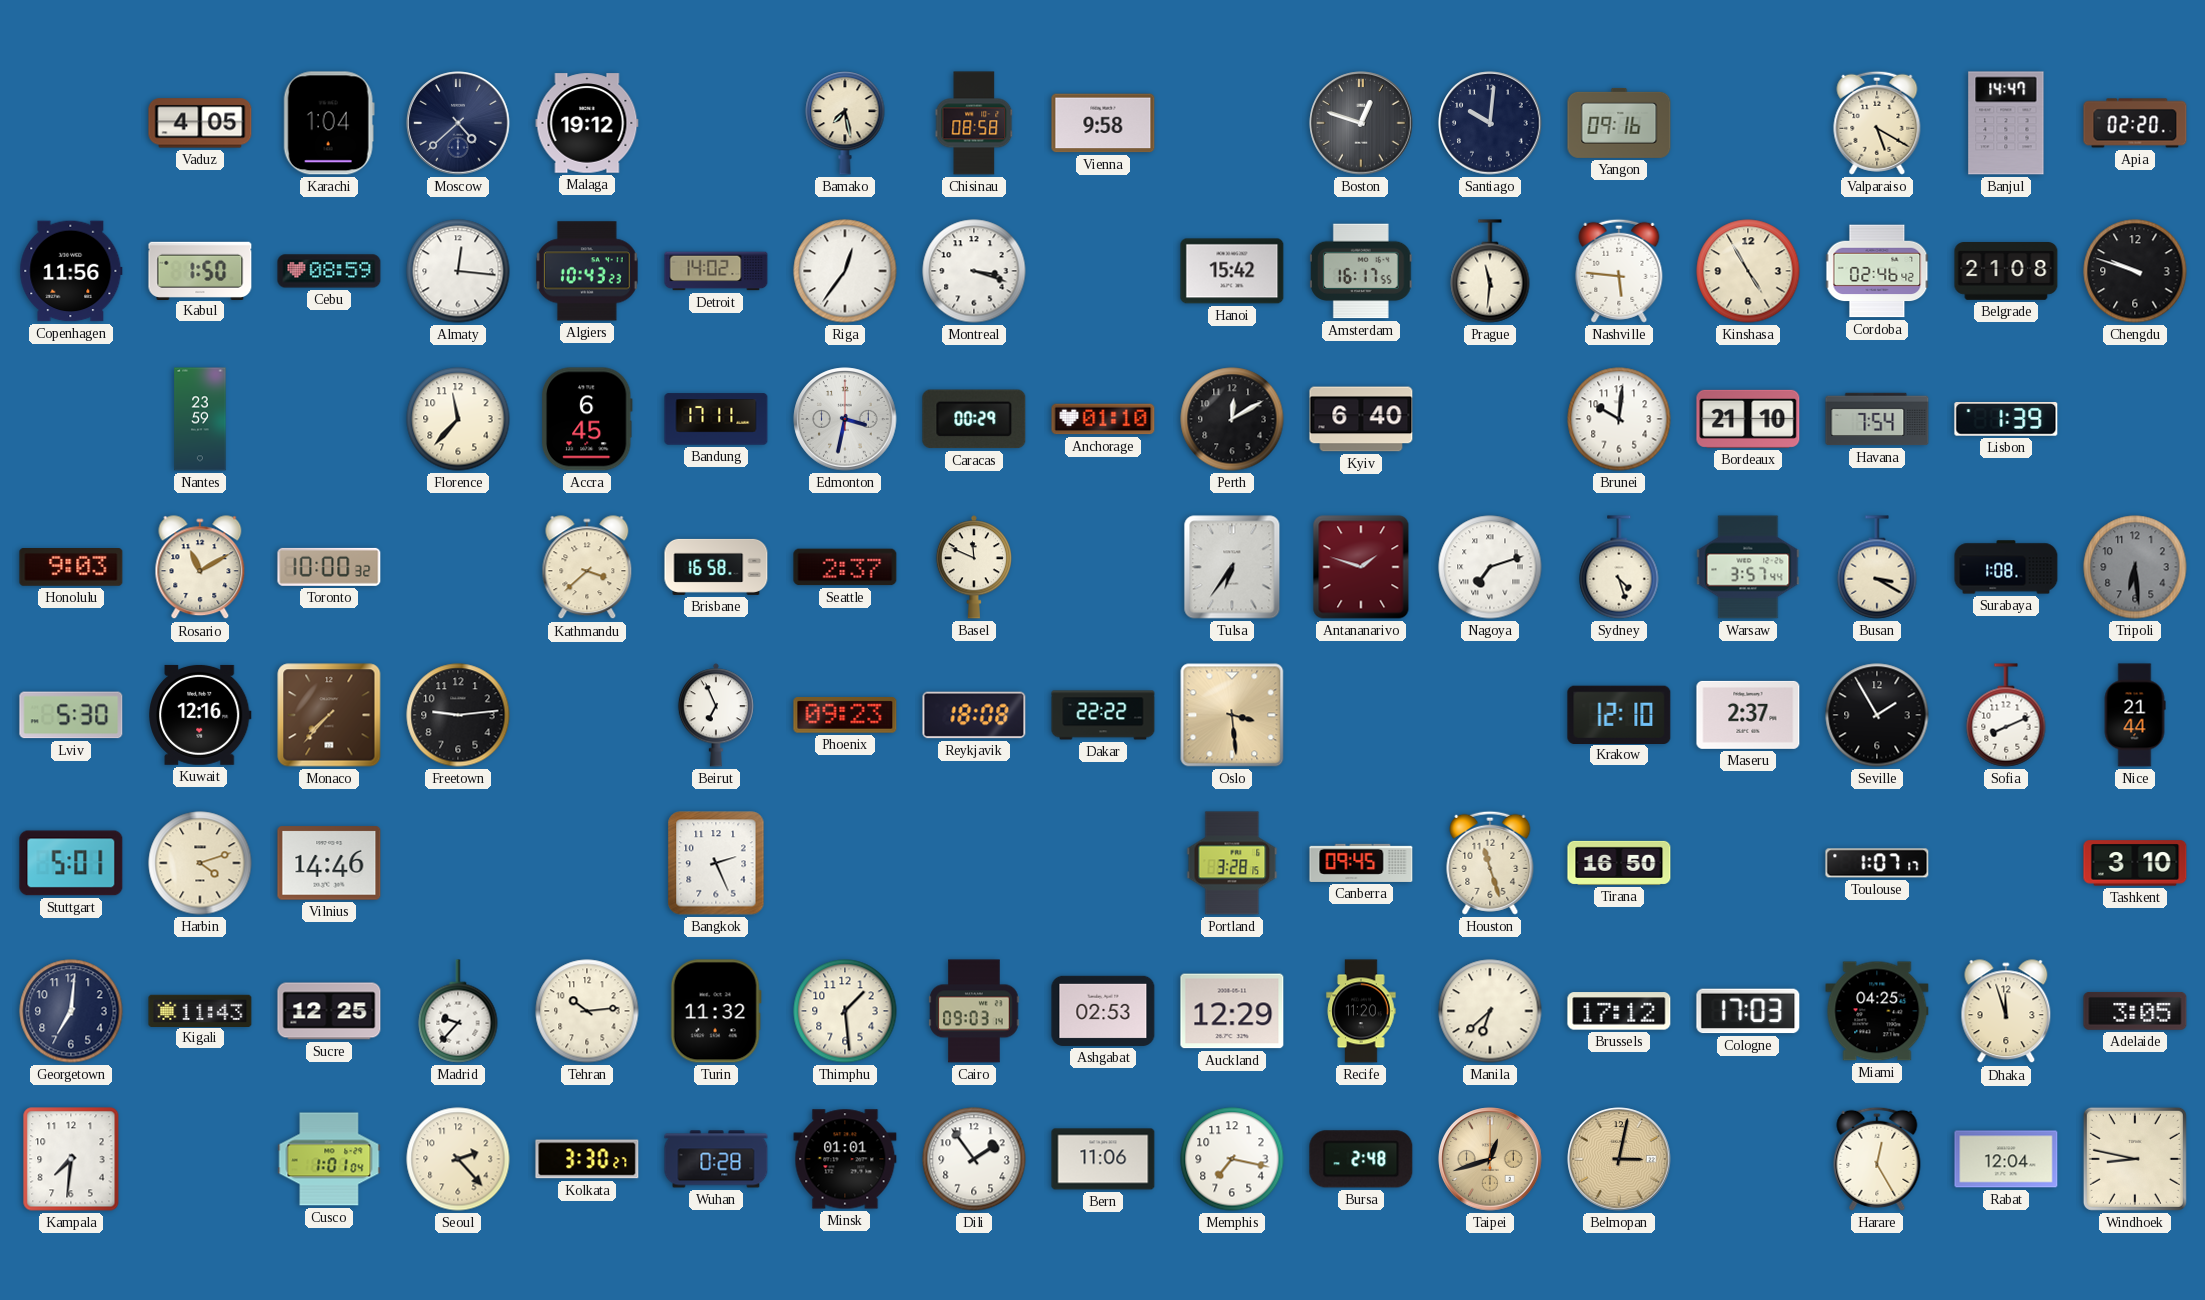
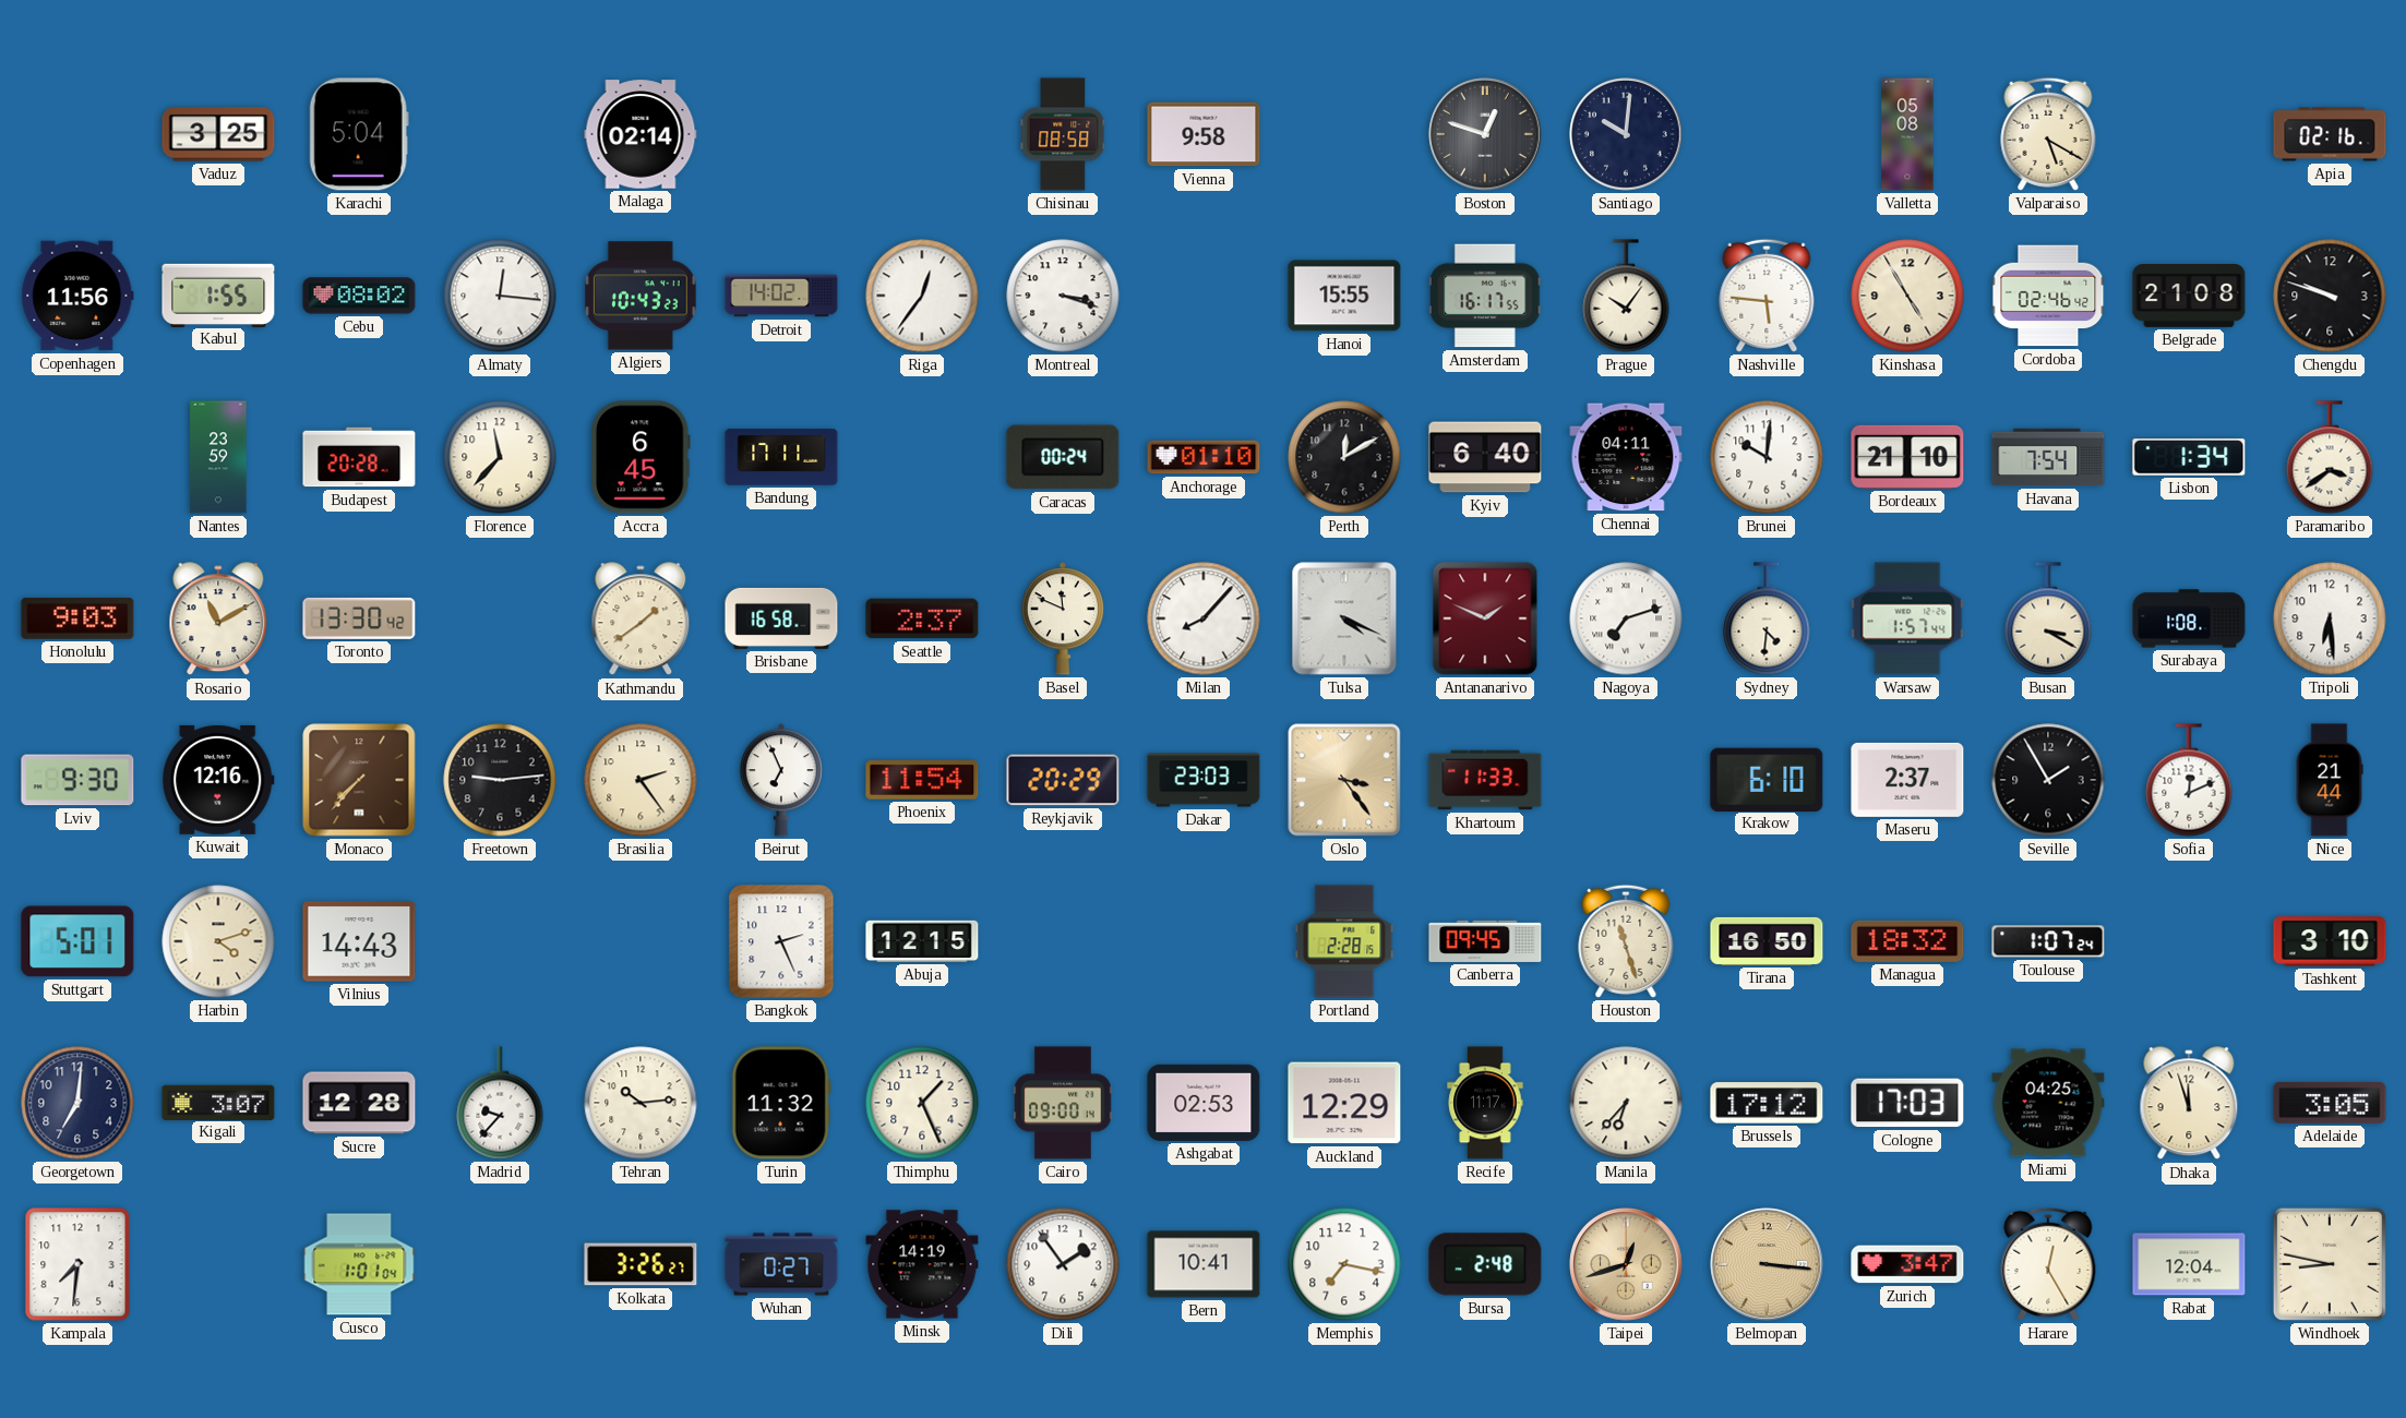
Vaduz: 4:05 -> 3:25 (218, 134)
Karachi: 1:04 -> 5:04 (359, 134)
Moscow: 4:38 -> none (458, 123)
Malaga: 19:12 -> 02:14 (641, 134)
Bamako: 7:28 -> none (845, 123)
Yangon: 09:16 -> none (1619, 123)
Valletta: none -> 05:08 (1907, 134)
Banjul: 14:47 -> none (2006, 123)
Apia: 02:20 -> 02:16 (2330, 134)
Kabul: 1:50 -> 1:55 (218, 295)
Cebu: 08:59 -> 08:02 (359, 296)
Hanoi: 15:42 -> 15:55 (1344, 296)
Prague: 11:31 -> 10:06 (1626, 296)
Budapest: none -> 20:28 (359, 457)
Edmonton: 3:32 -> none (845, 419)
Caracas: 00:29 -> 00:24 (1063, 457)
Chennai: none -> 04:11 (1626, 457)
Lisbon: 1:39 -> 1:34 (2189, 458)
Paramaribo: none -> 3:39 (2330, 457)
Toronto: 10:00 -> 13:30 (359, 618)
Kathmandu: 3:38 -> 1:39 (641, 620)
Milan: none -> 8:07 (1204, 618)
Tulsa: 6:36 -> 4:19 (1344, 618)
Antananarivo: 1:48 -> 1:49 (1485, 618)
Sydney: 4:27 -> 4:31 (1767, 618)
Warsaw: 3:57 -> 1:57 (1907, 618)
Tripoli dial: grey -> white (2330, 618)
Lviv: 5:30 -> 9:30 (77, 780)
Brasilia: none -> 2:24 (641, 780)
Phoenix: 09:23 -> 11:54 (922, 781)
Reykjavik: 18:08 -> 20:29 (1063, 780)
Dakar: 22:22 -> 23:03 (1204, 780)
Oslo: 3:29 -> 3:24 (1344, 780)
Khartoum: none -> 11:33 (1485, 780)
Krakow: 12:10 -> 6:10 (1767, 779)
Sofia: 8:11 -> 12:11 (2189, 780)
Vilnius: 14:46 -> 14:43 (359, 941)
Abuja: none -> 12:15 (922, 941)
Portland: 3:28 -> 2:28 (1344, 941)
Managua: none -> 18:32 (1907, 941)
Toulouse: 1:07:17 -> 1:07:24 (2048, 941)
Kigali: 11:43 -> 3:07 (218, 1102)
Sucre: 12:25 -> 12:28 (359, 1103)
Thimphu: 1:29 -> 1:26 (922, 1103)
Cairo: 09:03 -> 09:00 (1063, 1103)
Recife: 11:20 -> 11:17 (1485, 1103)
Manila: 6:38 -> 6:37 (1626, 1103)
Seoul: 2:23 -> none (458, 1159)
Kolkata: 3:30 -> 3:26 (641, 1264)
Wuhan: 0:28 -> 0:27 (781, 1264)
Minsk: 01:01 -> 14:19 (922, 1264)
Bern: 11:06 -> 10:41 (1204, 1264)
Belmopan: 3:02 -> 3:16 (1767, 1264)
Zurich: none -> 3:47 (1907, 1264)
